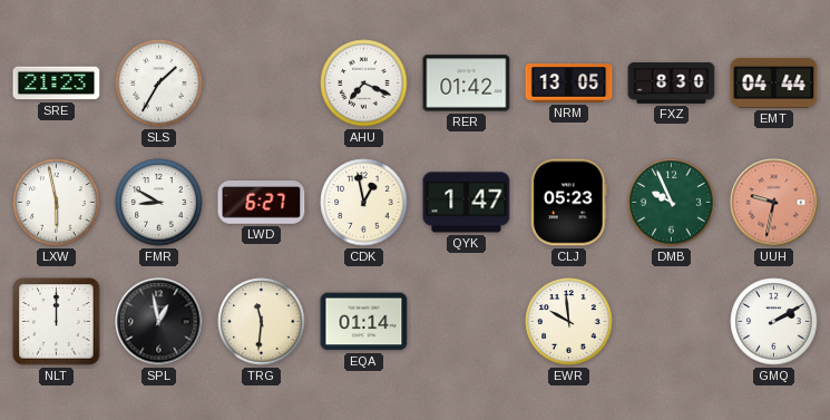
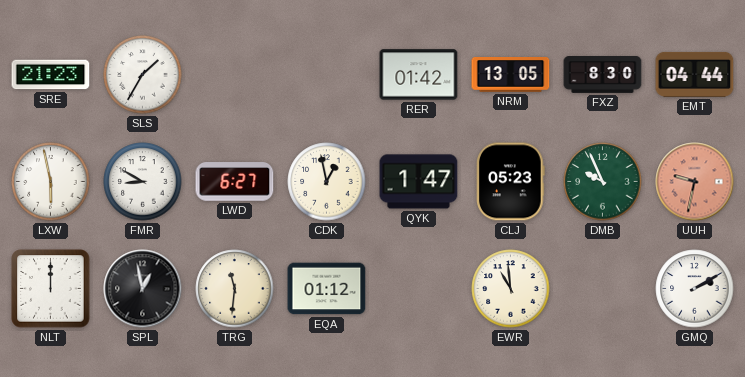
AHU: 7:19 -> none (364, 84)
EQA: 01:14 -> 01:12 (327, 289)
EWR: 9:59 -> 10:59 (511, 289)
